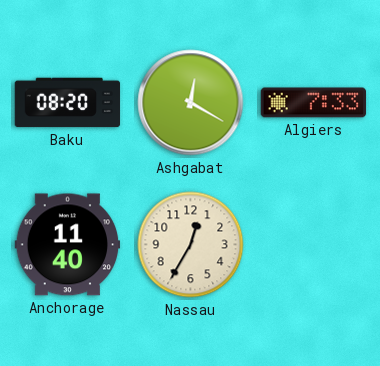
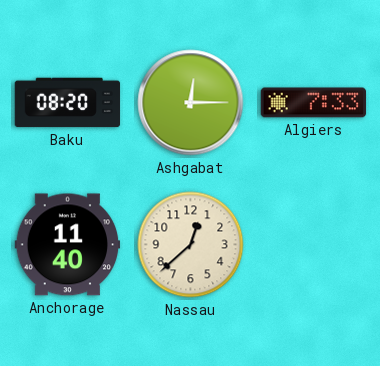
Ashgabat: 12:20 -> 12:15 (191, 103)
Nassau: 12:35 -> 12:38 (191, 245)
